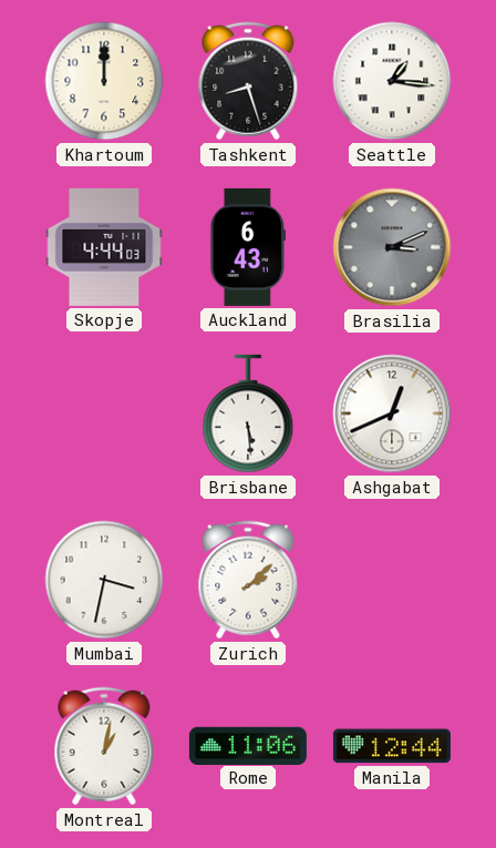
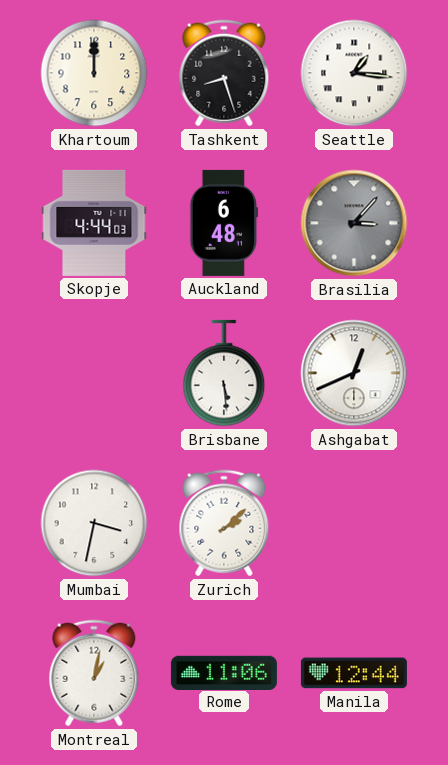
Auckland: 6:43 -> 6:48 (223, 223)
Brasilia: 3:11 -> 3:07 (354, 223)
